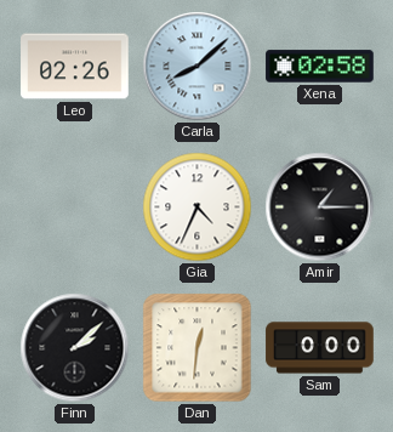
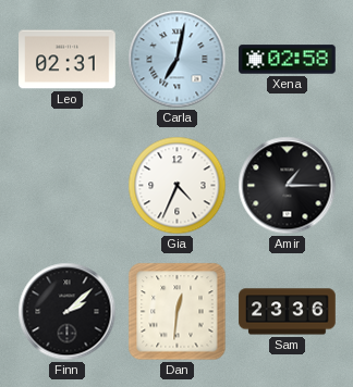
Leo: 02:26 -> 02:31 (68, 60)
Carla: 8:08 -> 7:02 (178, 60)
Sam: 0:00 -> 23:36 (288, 312)
